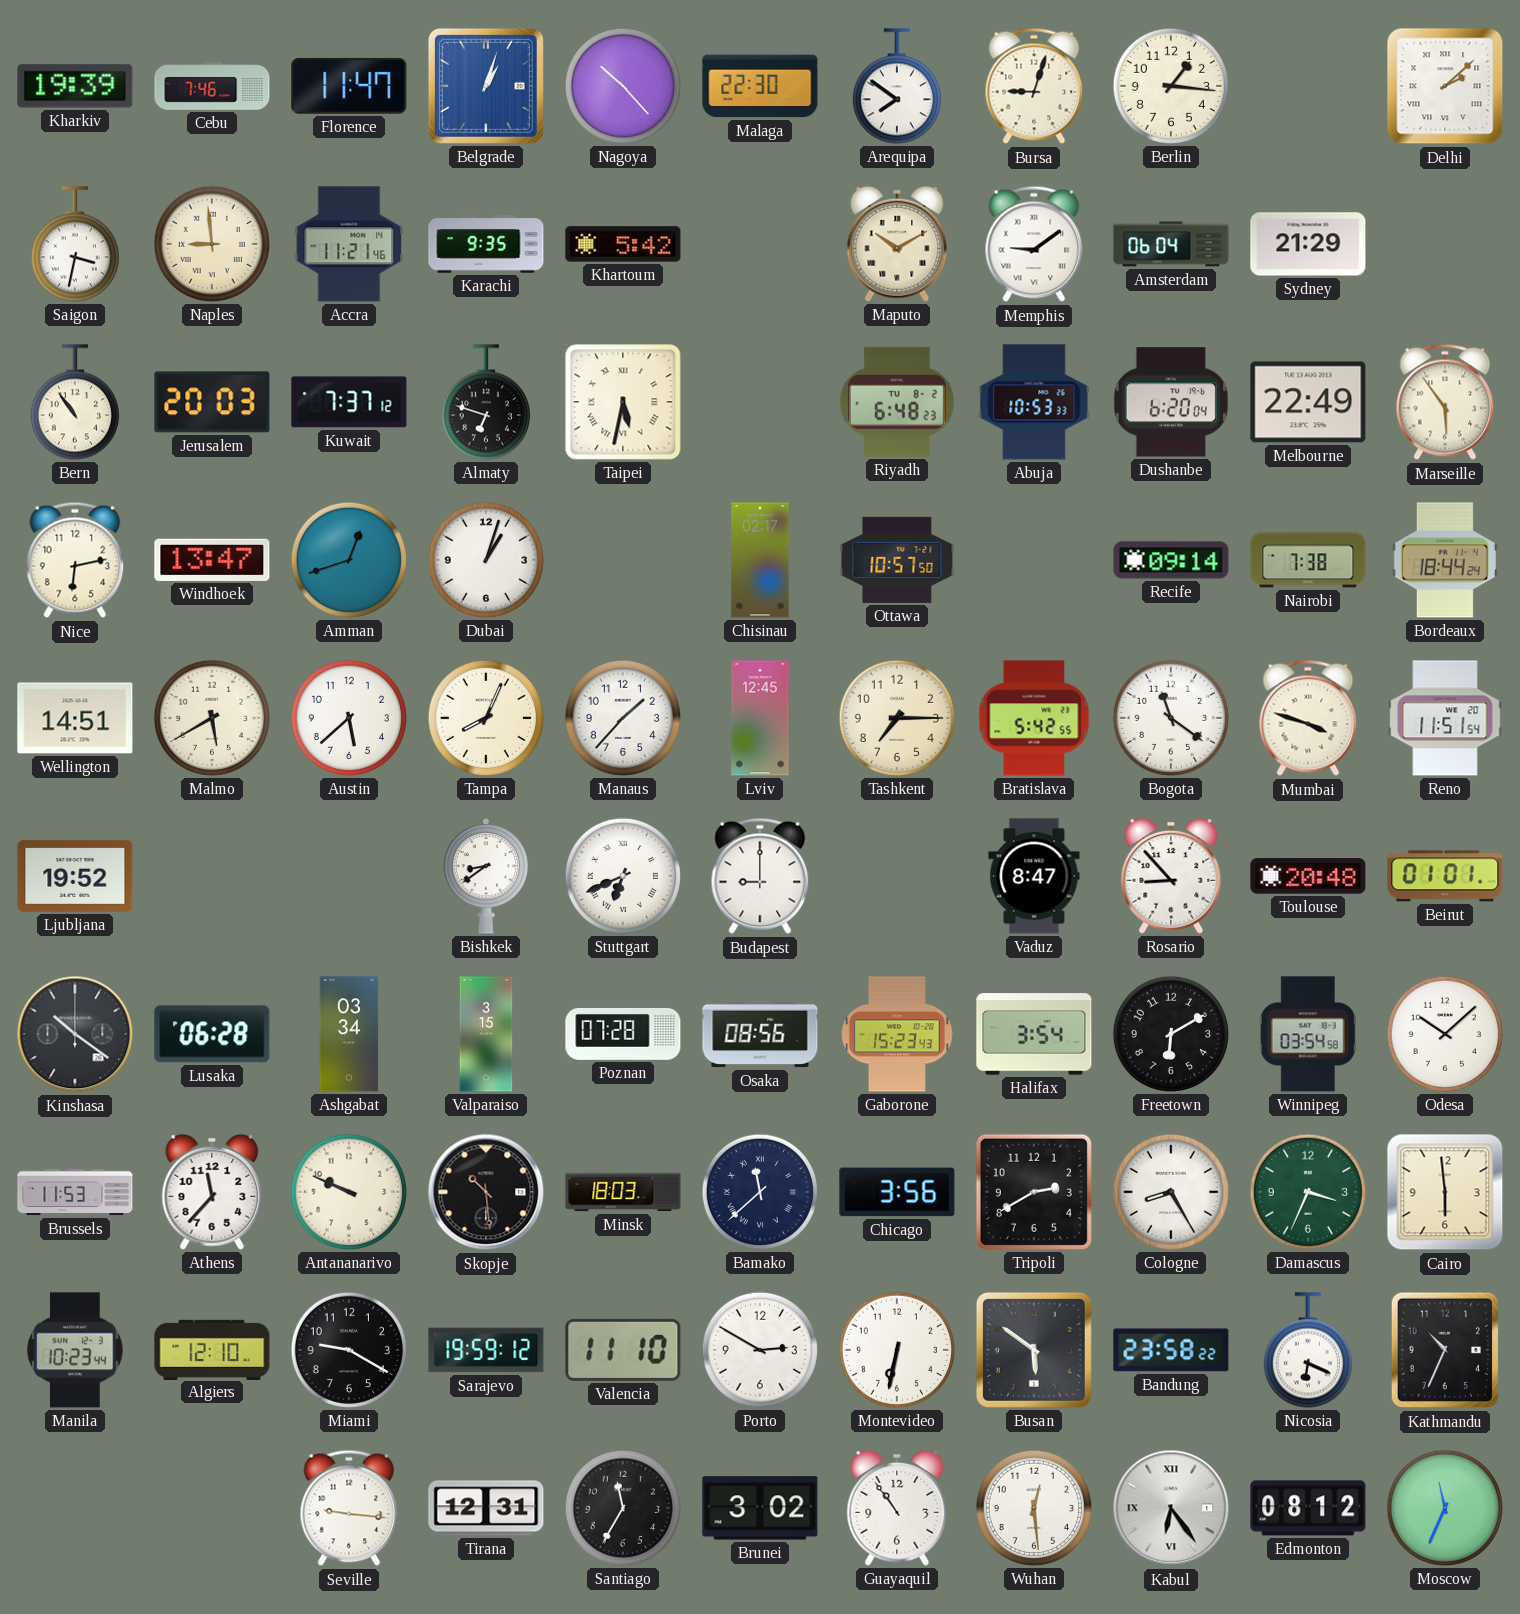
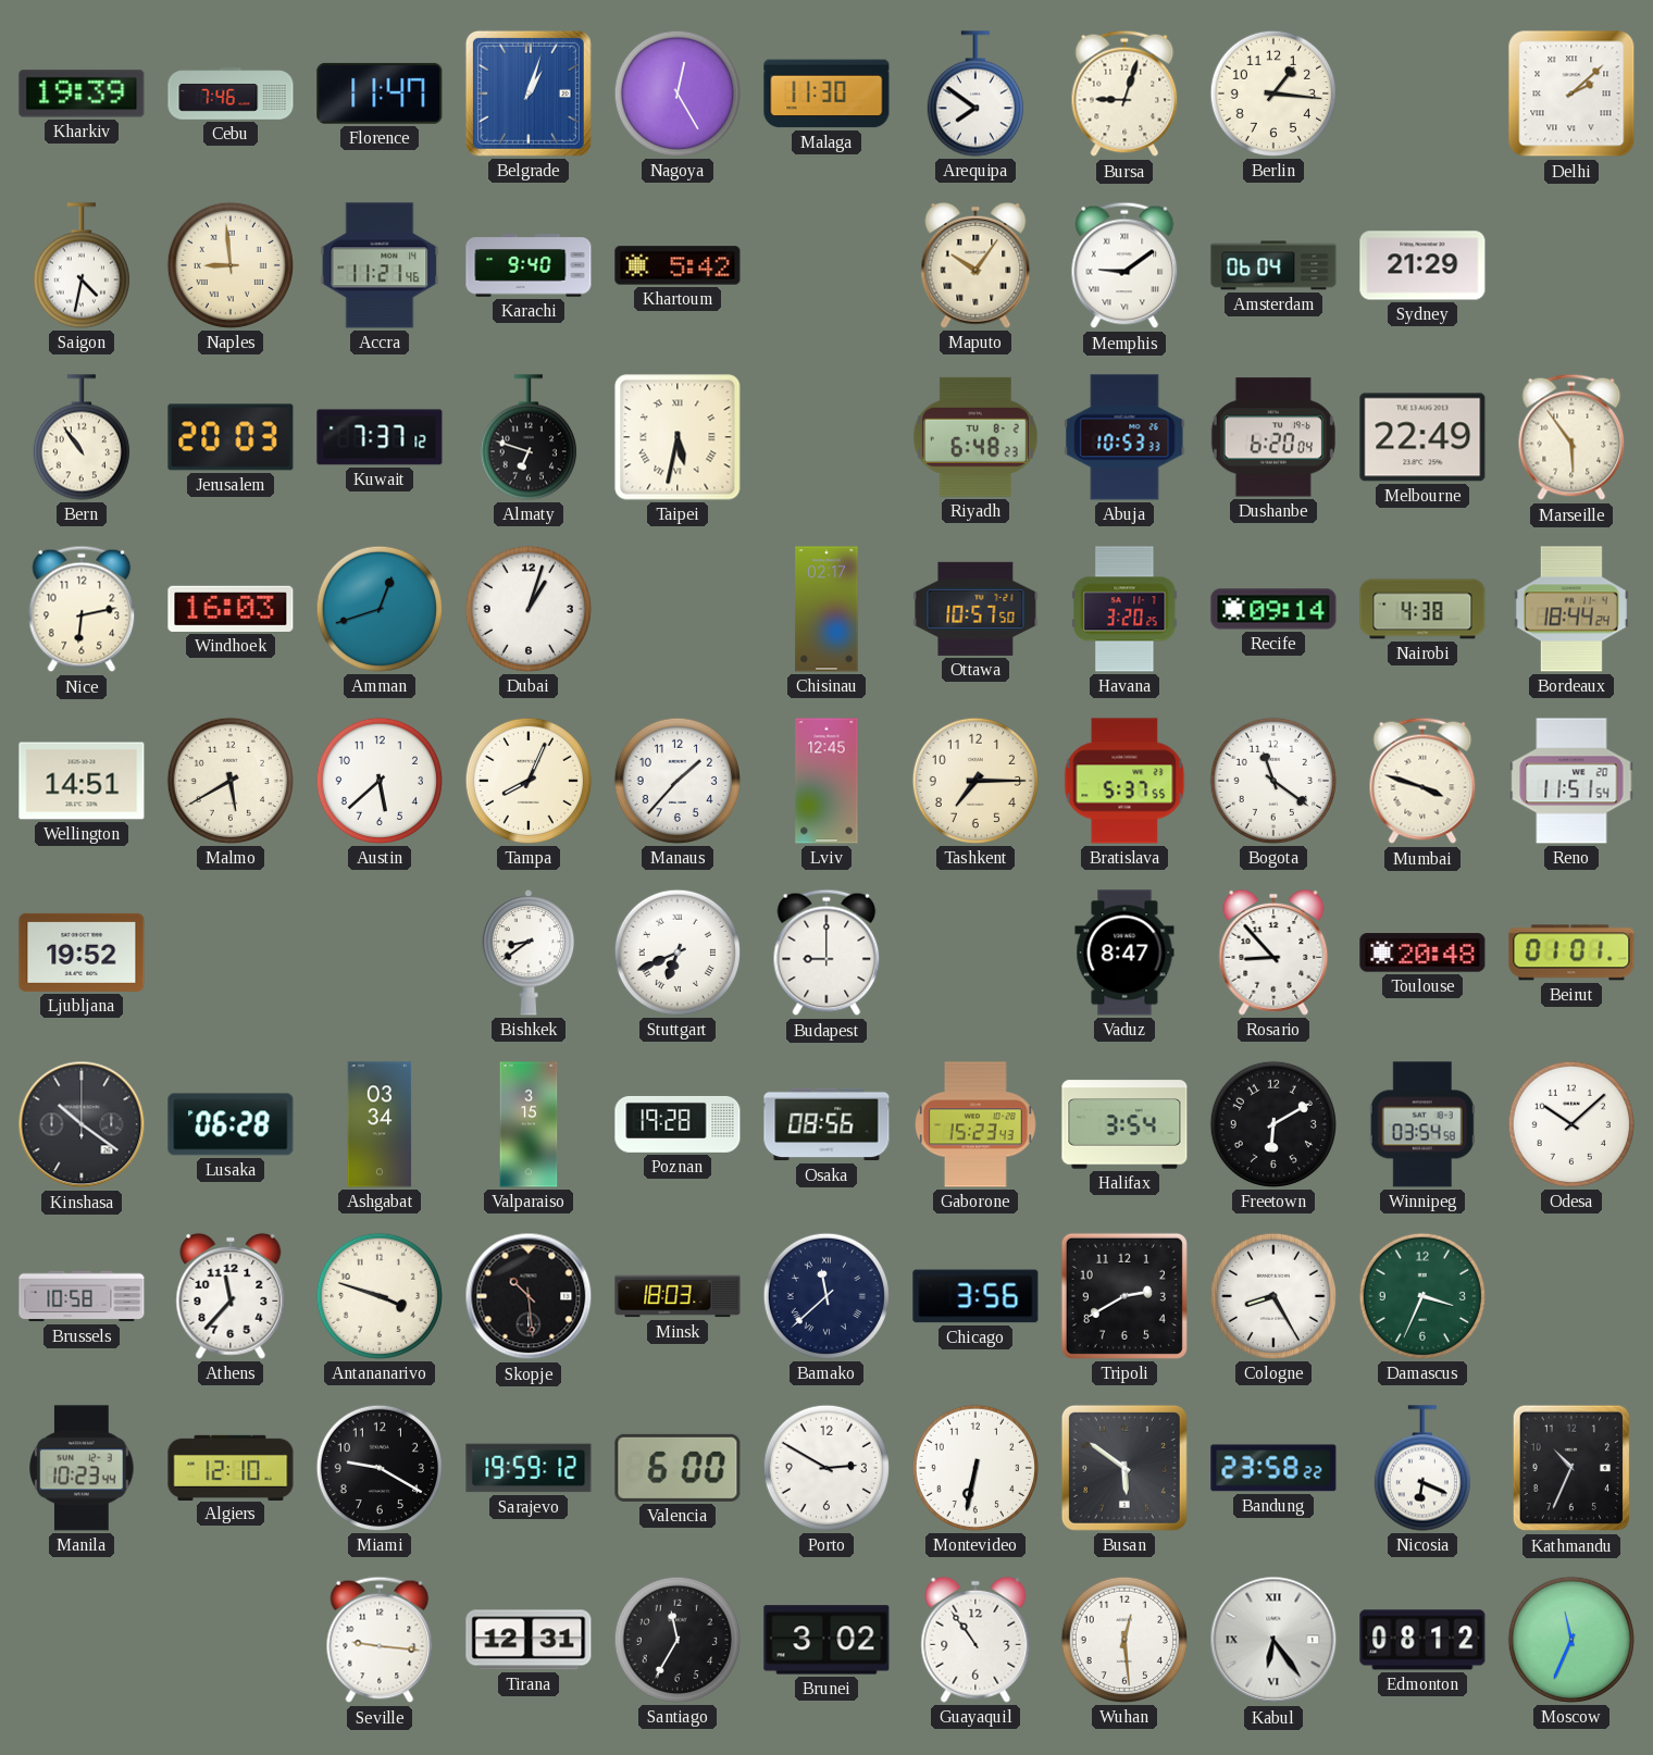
Nagoya: 10:23 -> 12:25 (678, 94)
Malaga: 22:30 -> 11:30 (826, 94)
Saigon: 3:32 -> 4:32 (82, 265)
Karachi: 9:35 -> 9:40 (529, 265)
Maputo: 10:10 -> 10:06 (975, 265)
Windhoek: 13:47 -> 16:03 (231, 609)
Havana: none -> 3:20 (1124, 609)
Nairobi: 7:38 -> 4:38 (1422, 609)
Bratislava: 5:42 -> 5:37 (1124, 781)
Poznan: 07:28 -> 19:28 (678, 1124)
Brussels: 11:53 -> 10:58 (82, 1296)
Antananarivo: 9:49 -> 3:48 (380, 1296)
Cairo: 5:59 -> none (1445, 1192)
Valencia: 11:10 -> 6:00 (678, 1468)
